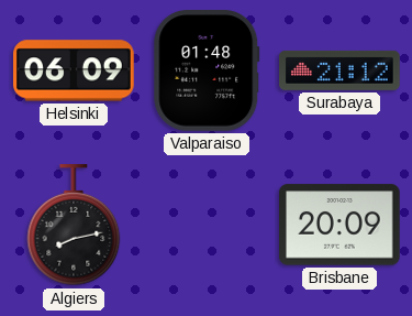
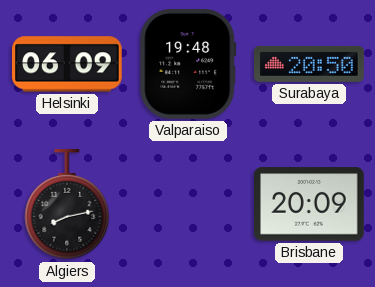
Valparaiso: 01:48 -> 19:48 (188, 65)
Surabaya: 21:12 -> 20:50 (310, 64)
